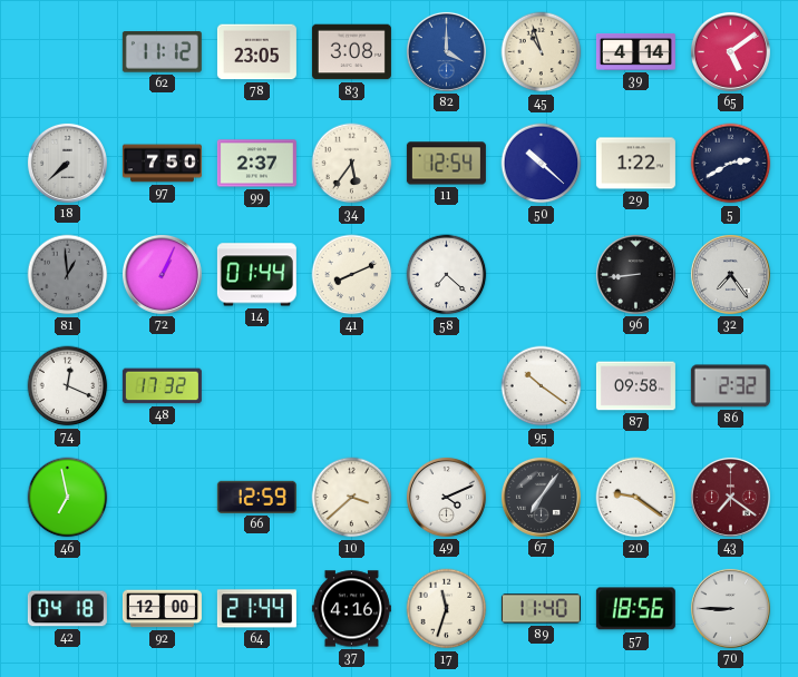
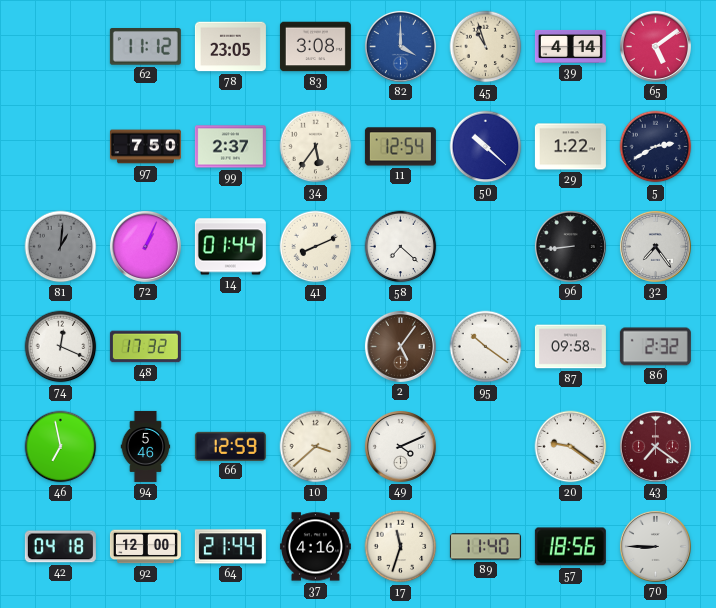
18: 7:38 -> none (67, 163)
81: 12:59 -> 1:01 (61, 247)
2: none -> 5:06 (400, 346)
94: none -> 5:46 (146, 446)
67: 7:06 -> none (541, 497)
